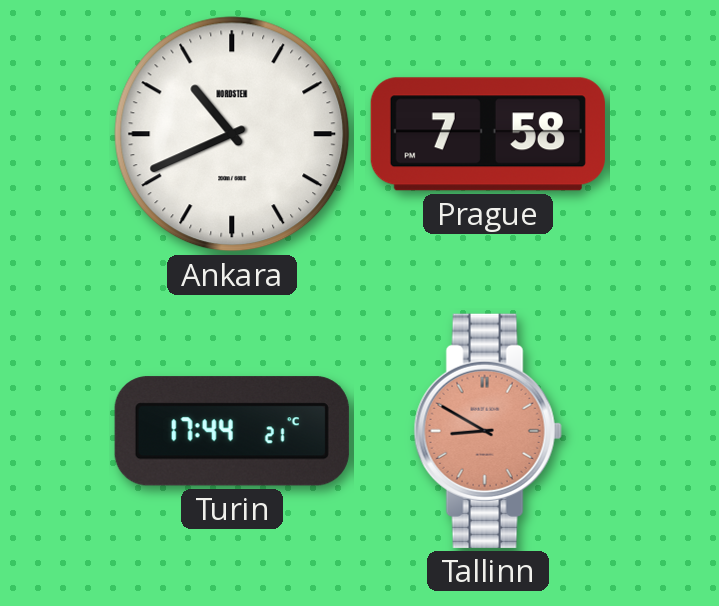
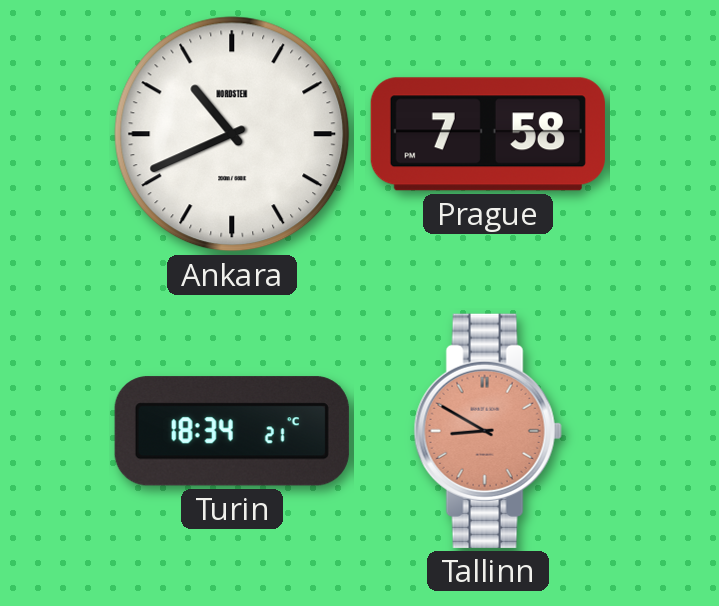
Turin: 17:44 -> 18:34 (232, 431)
